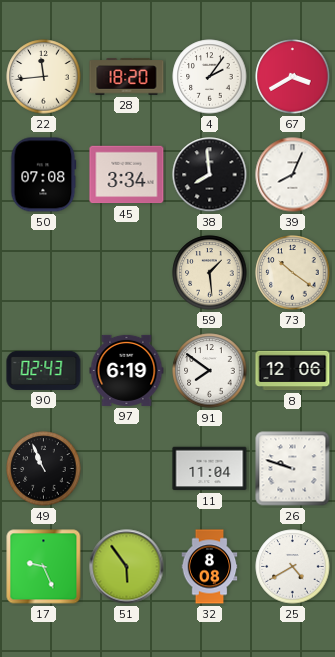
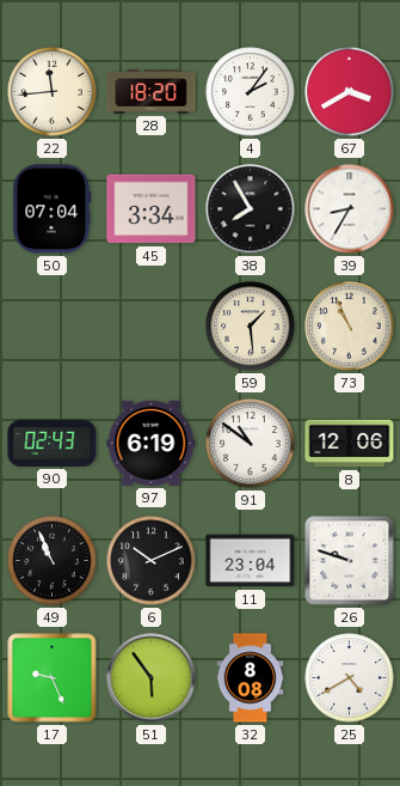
50: 07:08 -> 07:04 (53, 209)
38: 7:59 -> 7:55 (251, 209)
39: 8:04 -> 8:35 (350, 209)
73: 10:21 -> 10:56 (350, 327)
91: 7:51 -> 10:51 (251, 444)
6: none -> 10:11 (152, 561)
11: 11:04 -> 23:04 (251, 561)
